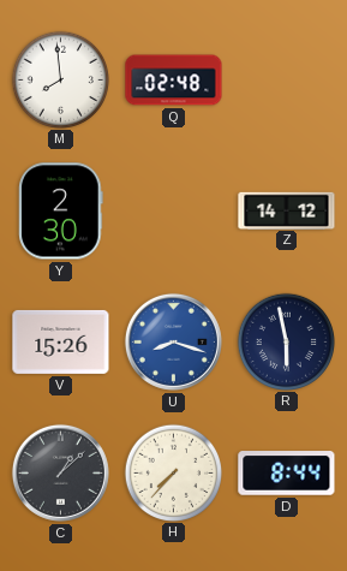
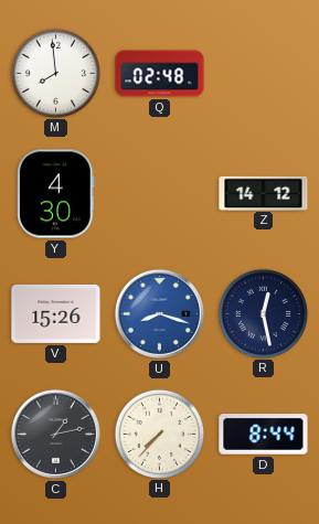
Y: 2:30 -> 4:30 (56, 194)
R: 5:58 -> 12:28 (263, 313)
C: 1:08 -> 1:13 (55, 434)
